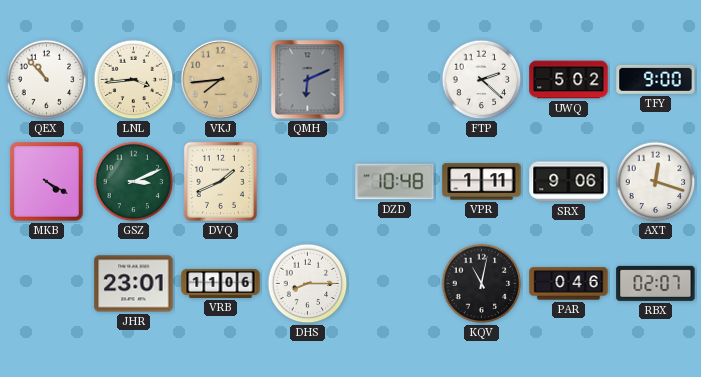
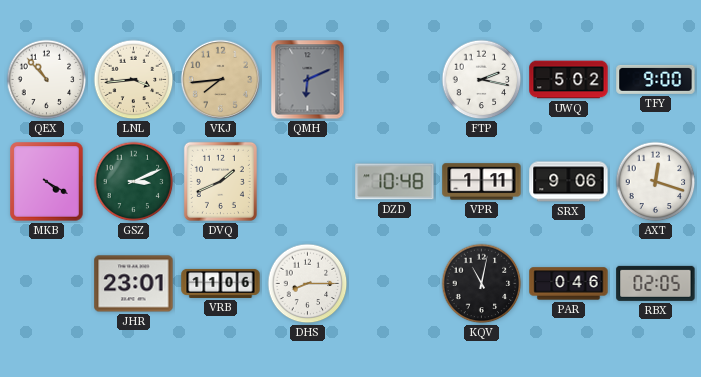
FTP: 2:22 -> 2:17 (482, 80)
RBX: 02:07 -> 02:05 (656, 283)
